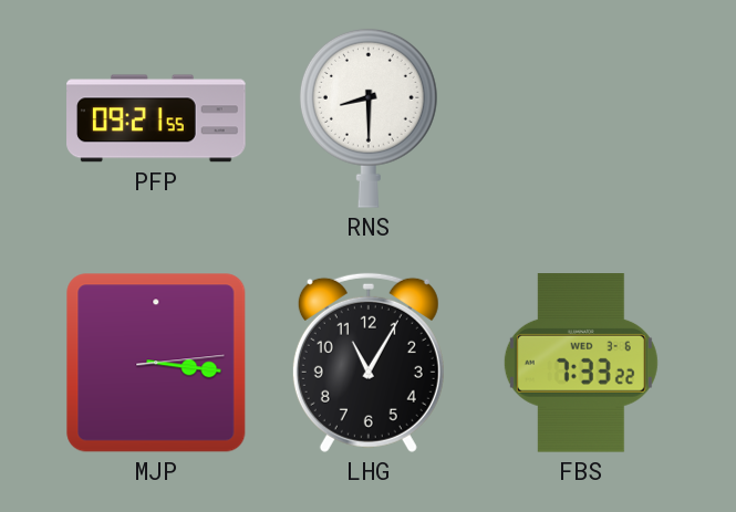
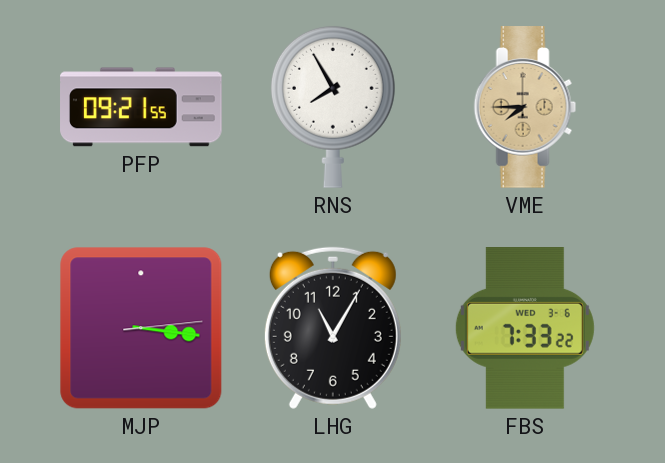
RNS: 8:30 -> 7:55 (333, 107)
VME: none -> 7:45 (525, 107)
